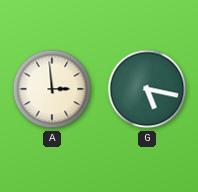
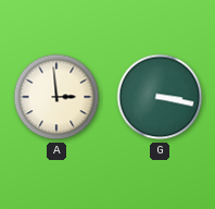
G: 5:17 -> 3:17 (160, 97)
